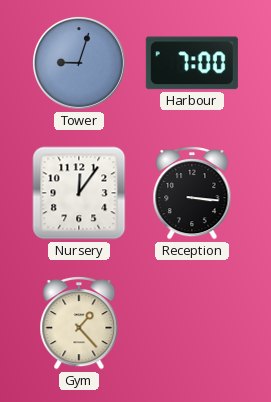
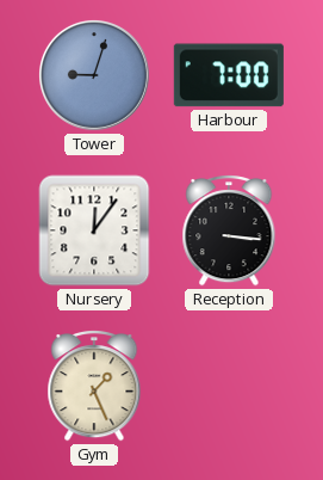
Gym: 1:23 -> 1:26 (94, 387)
